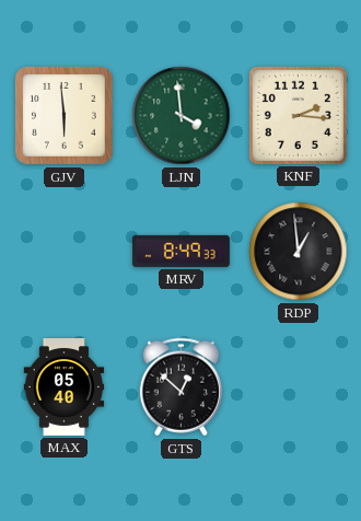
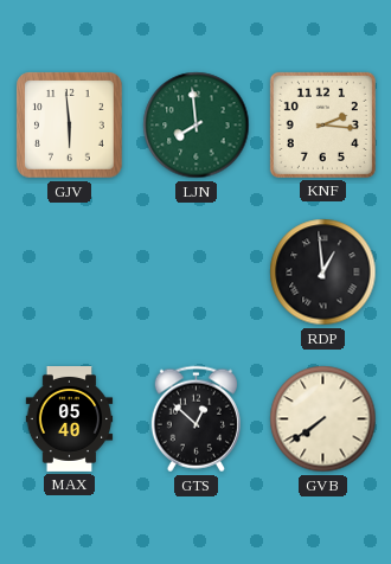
LJN: 3:59 -> 7:59 (197, 126)
MRV: 8:49 -> none (180, 251)
GVB: none -> 7:39 (323, 419)
